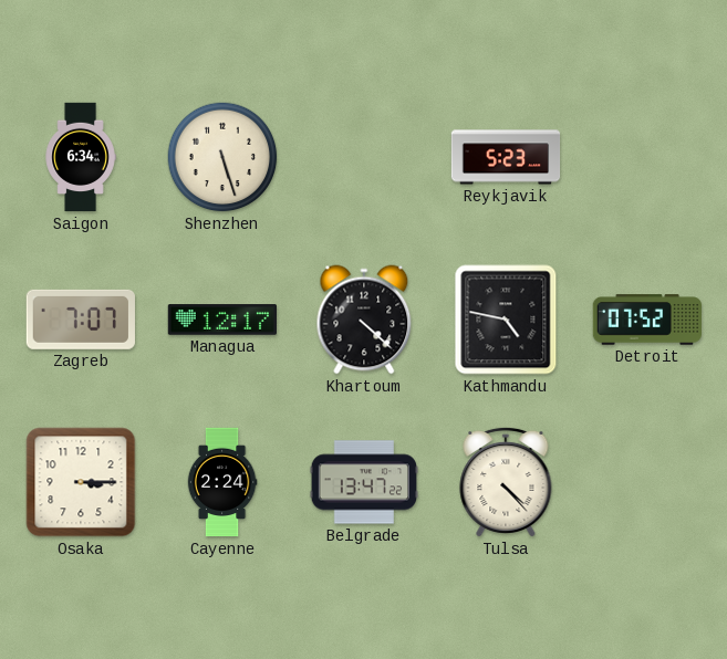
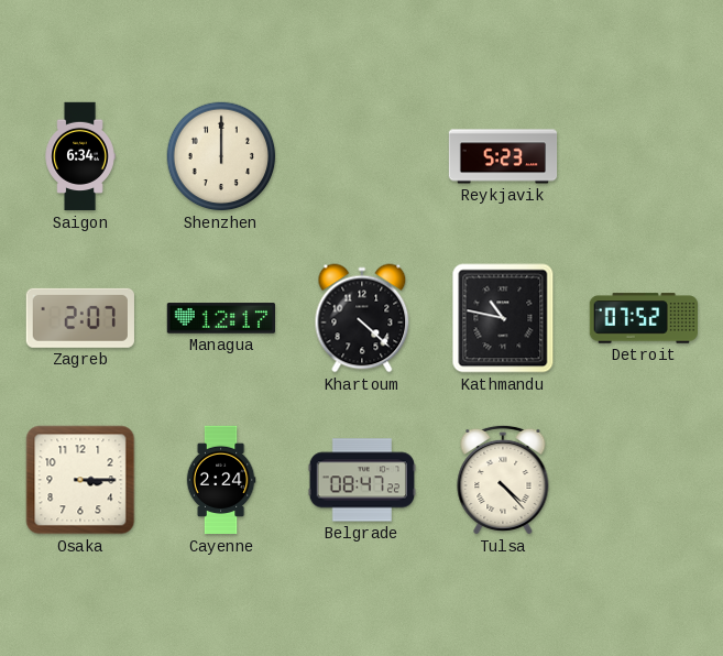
Shenzhen: 5:27 -> 12:00 (221, 156)
Zagreb: 7:07 -> 2:07 (80, 318)
Kathmandu: 4:47 -> 10:47 (503, 318)
Belgrade: 13:47 -> 08:47 (361, 480)
